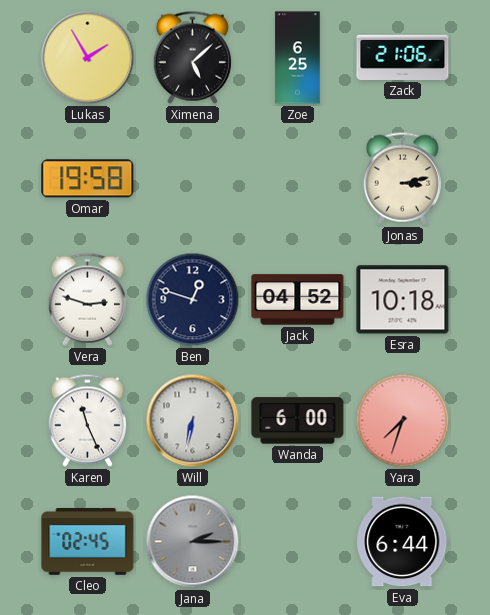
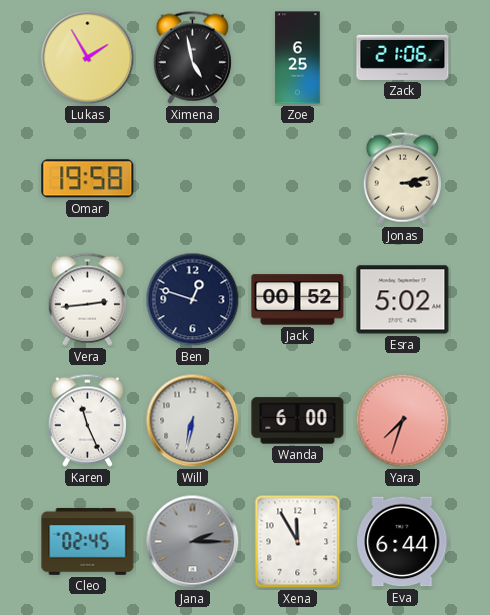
Ximena: 5:08 -> 4:58 (192, 57)
Vera: 2:48 -> 2:44 (87, 299)
Jack: 04:52 -> 00:52 (298, 300)
Esra: 10:18 -> 5:02 (403, 300)
Xena: none -> 11:55 (298, 542)
